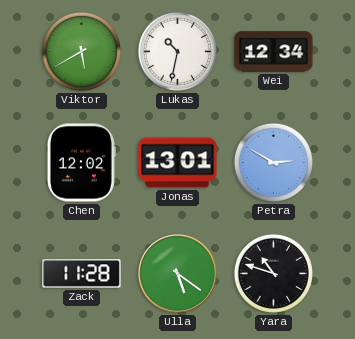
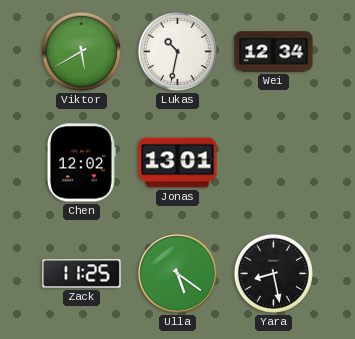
Petra: 2:50 -> none (273, 162)
Zack: 11:28 -> 11:25 (82, 274)
Yara: 10:48 -> 8:28 (273, 273)
